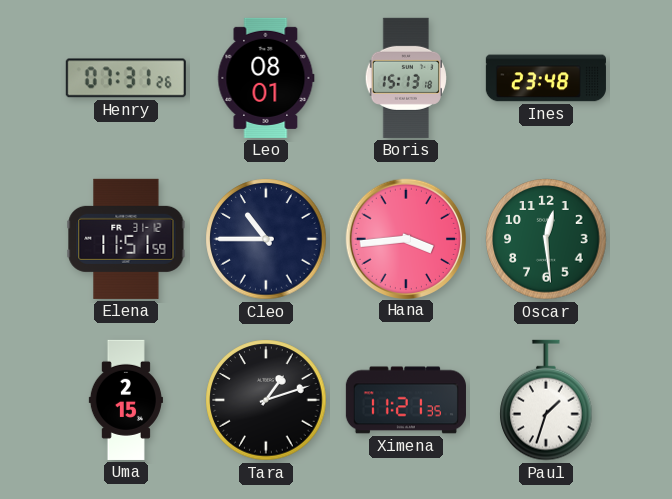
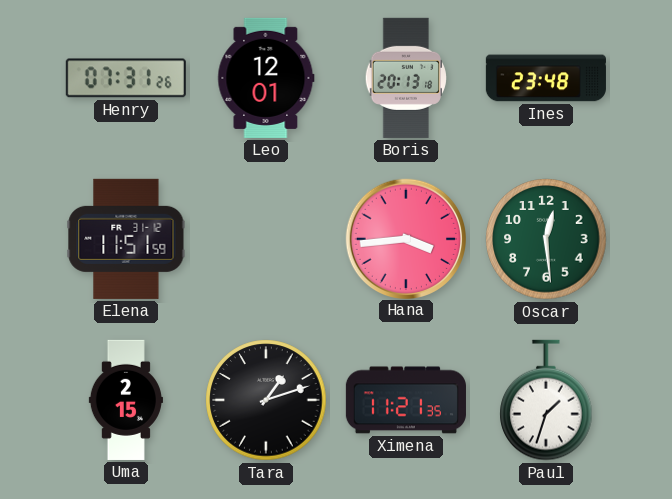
Leo: 08:01 -> 12:01 (266, 78)
Boris: 15:13 -> 20:13 (406, 78)
Cleo: 10:45 -> none (266, 239)
